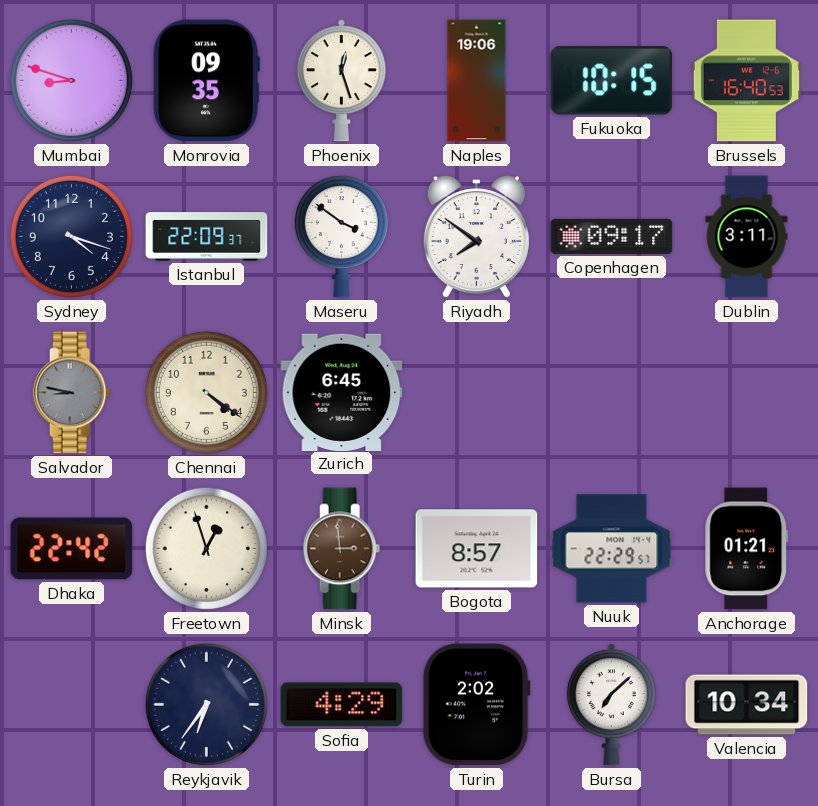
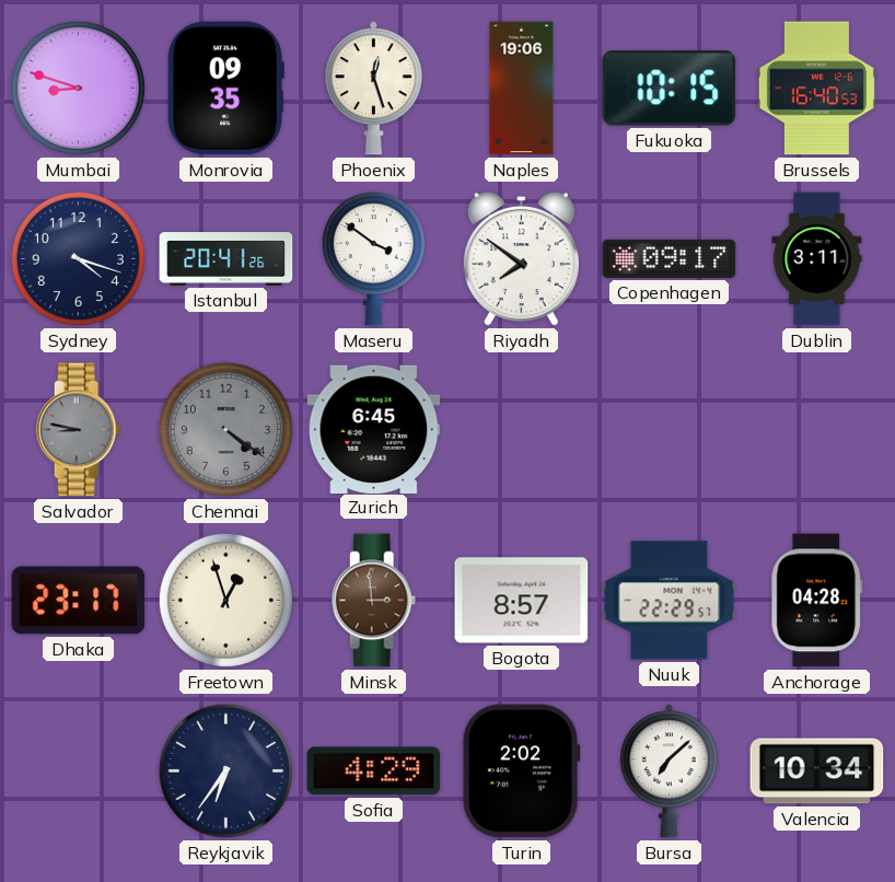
Istanbul: 22:09 -> 20:41 (226, 259)
Chennai dial: cream -> grey (225, 429)
Dhaka: 22:42 -> 23:17 (79, 601)
Anchorage: 01:21 -> 04:28 (817, 601)
